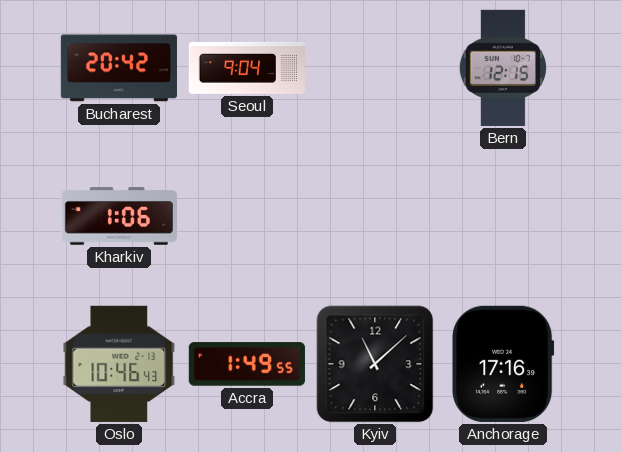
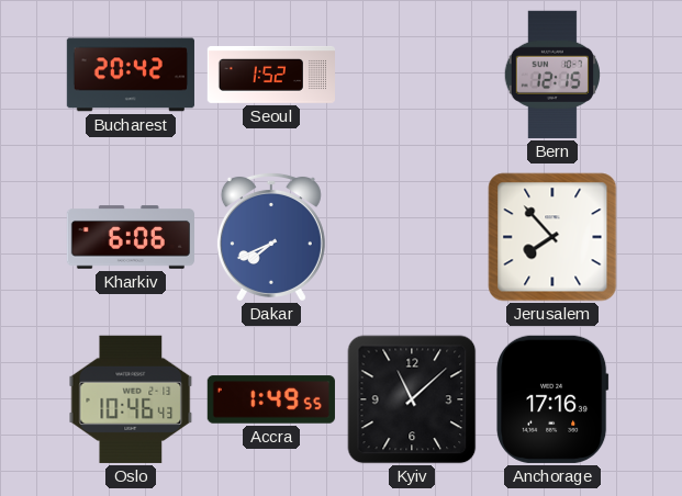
Seoul: 9:04 -> 1:52 (270, 75)
Kharkiv: 1:06 -> 6:06 (130, 237)
Dakar: none -> 7:41 (271, 236)
Jerusalem: none -> 7:53 (552, 237)
